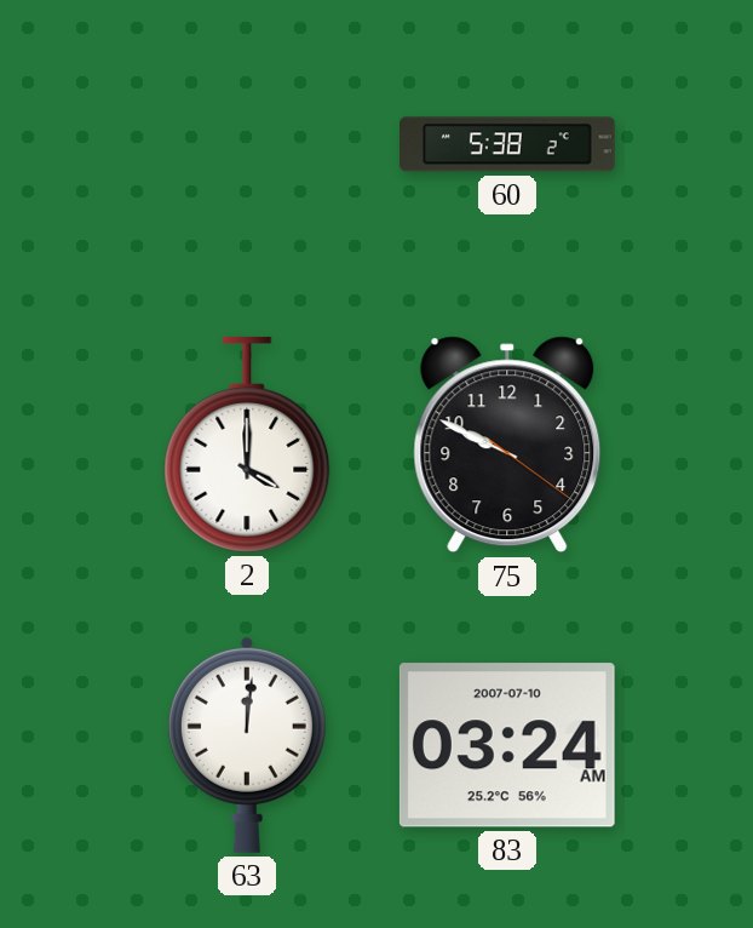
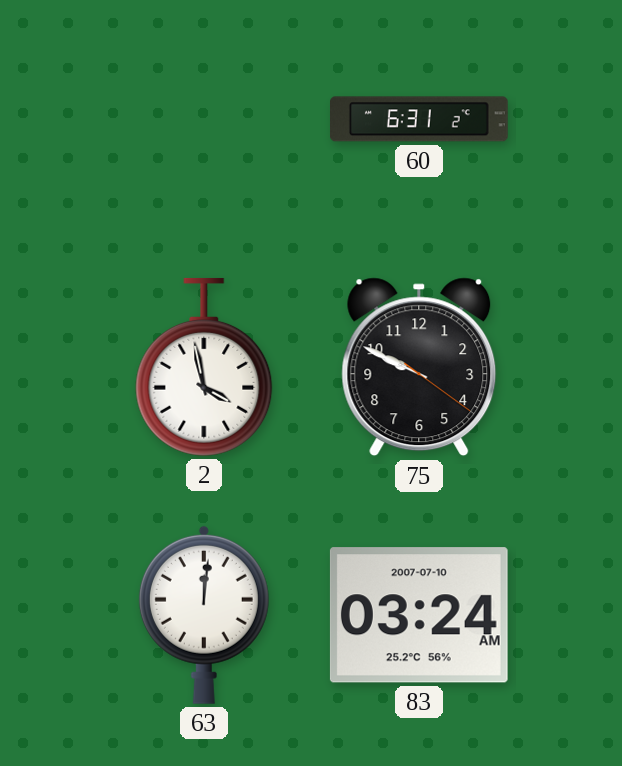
60: 5:38 -> 6:31 (420, 119)
2: 4:00 -> 3:58 (204, 367)
